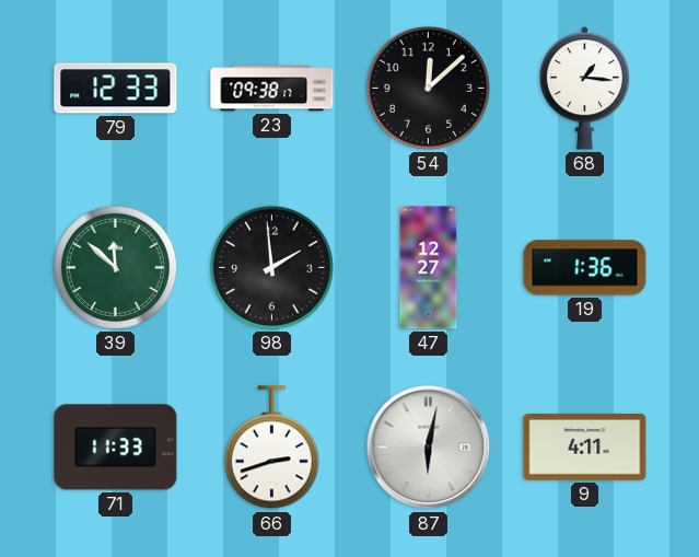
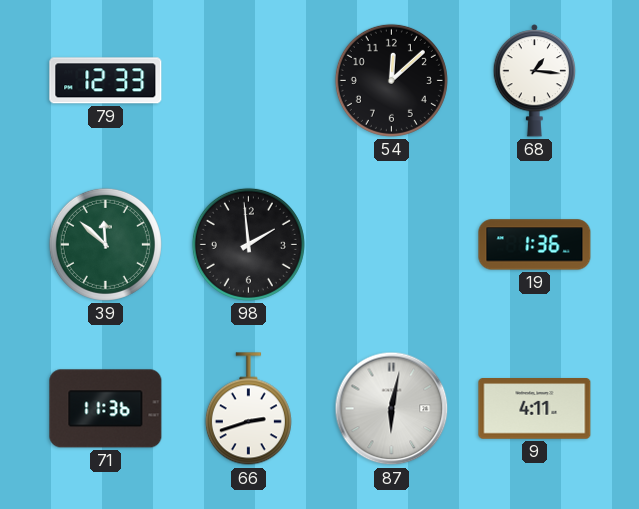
23: 09:38 -> none (272, 89)
47: 12:27 -> none (429, 268)
71: 11:33 -> 11:36 (106, 409)
